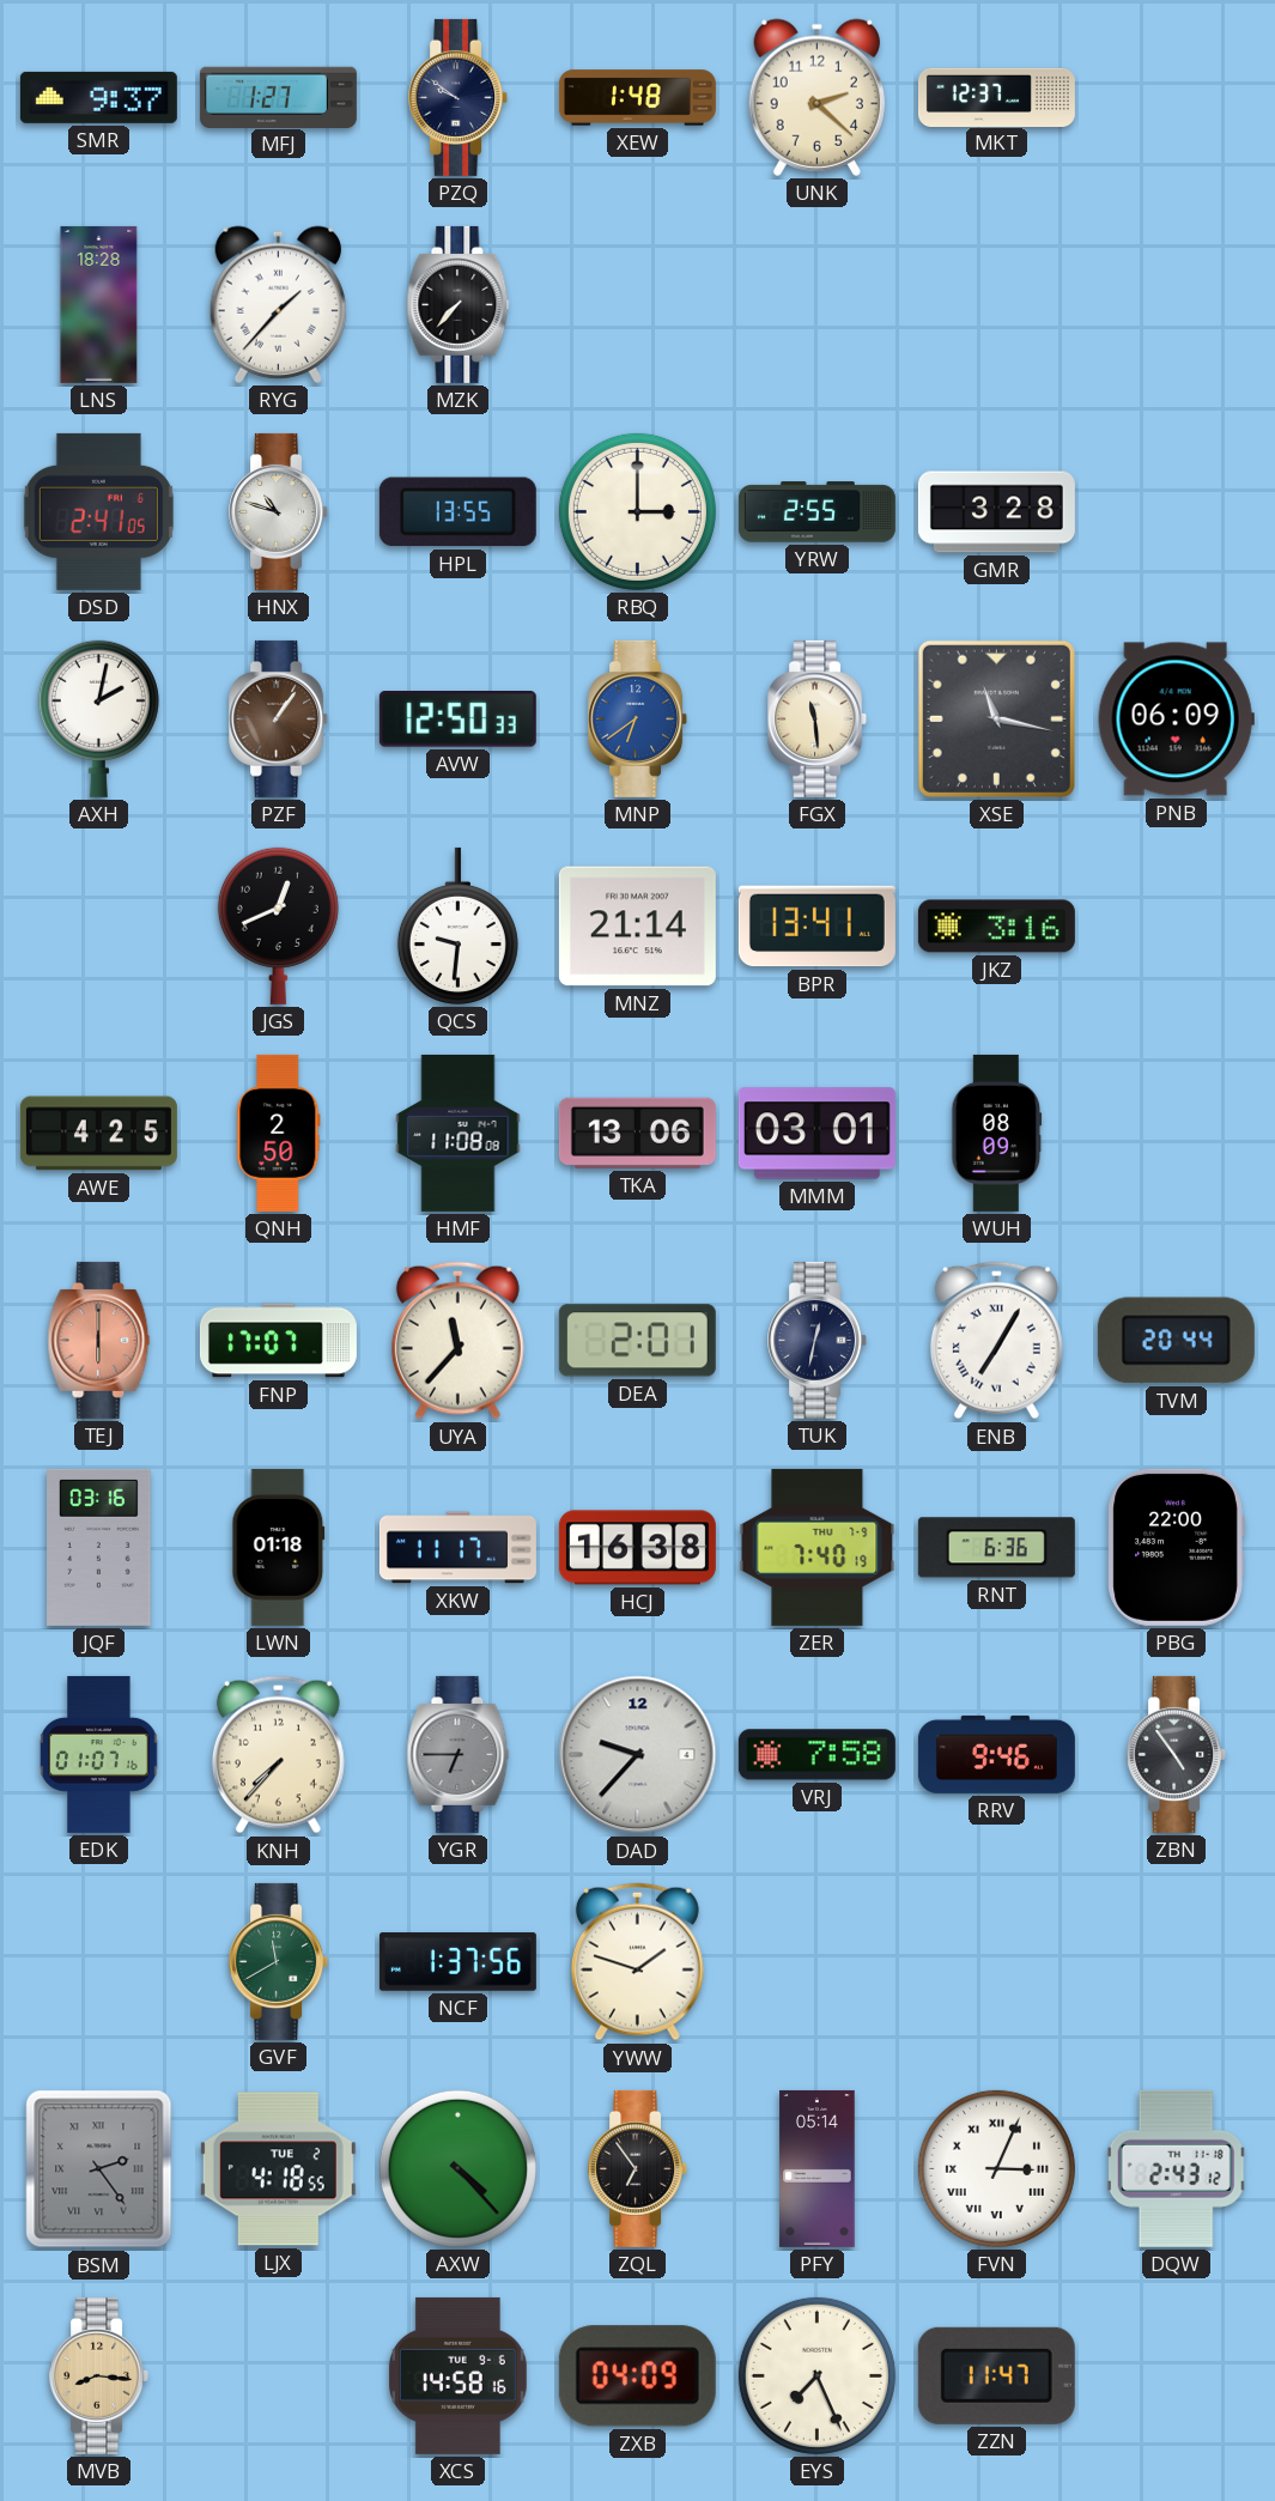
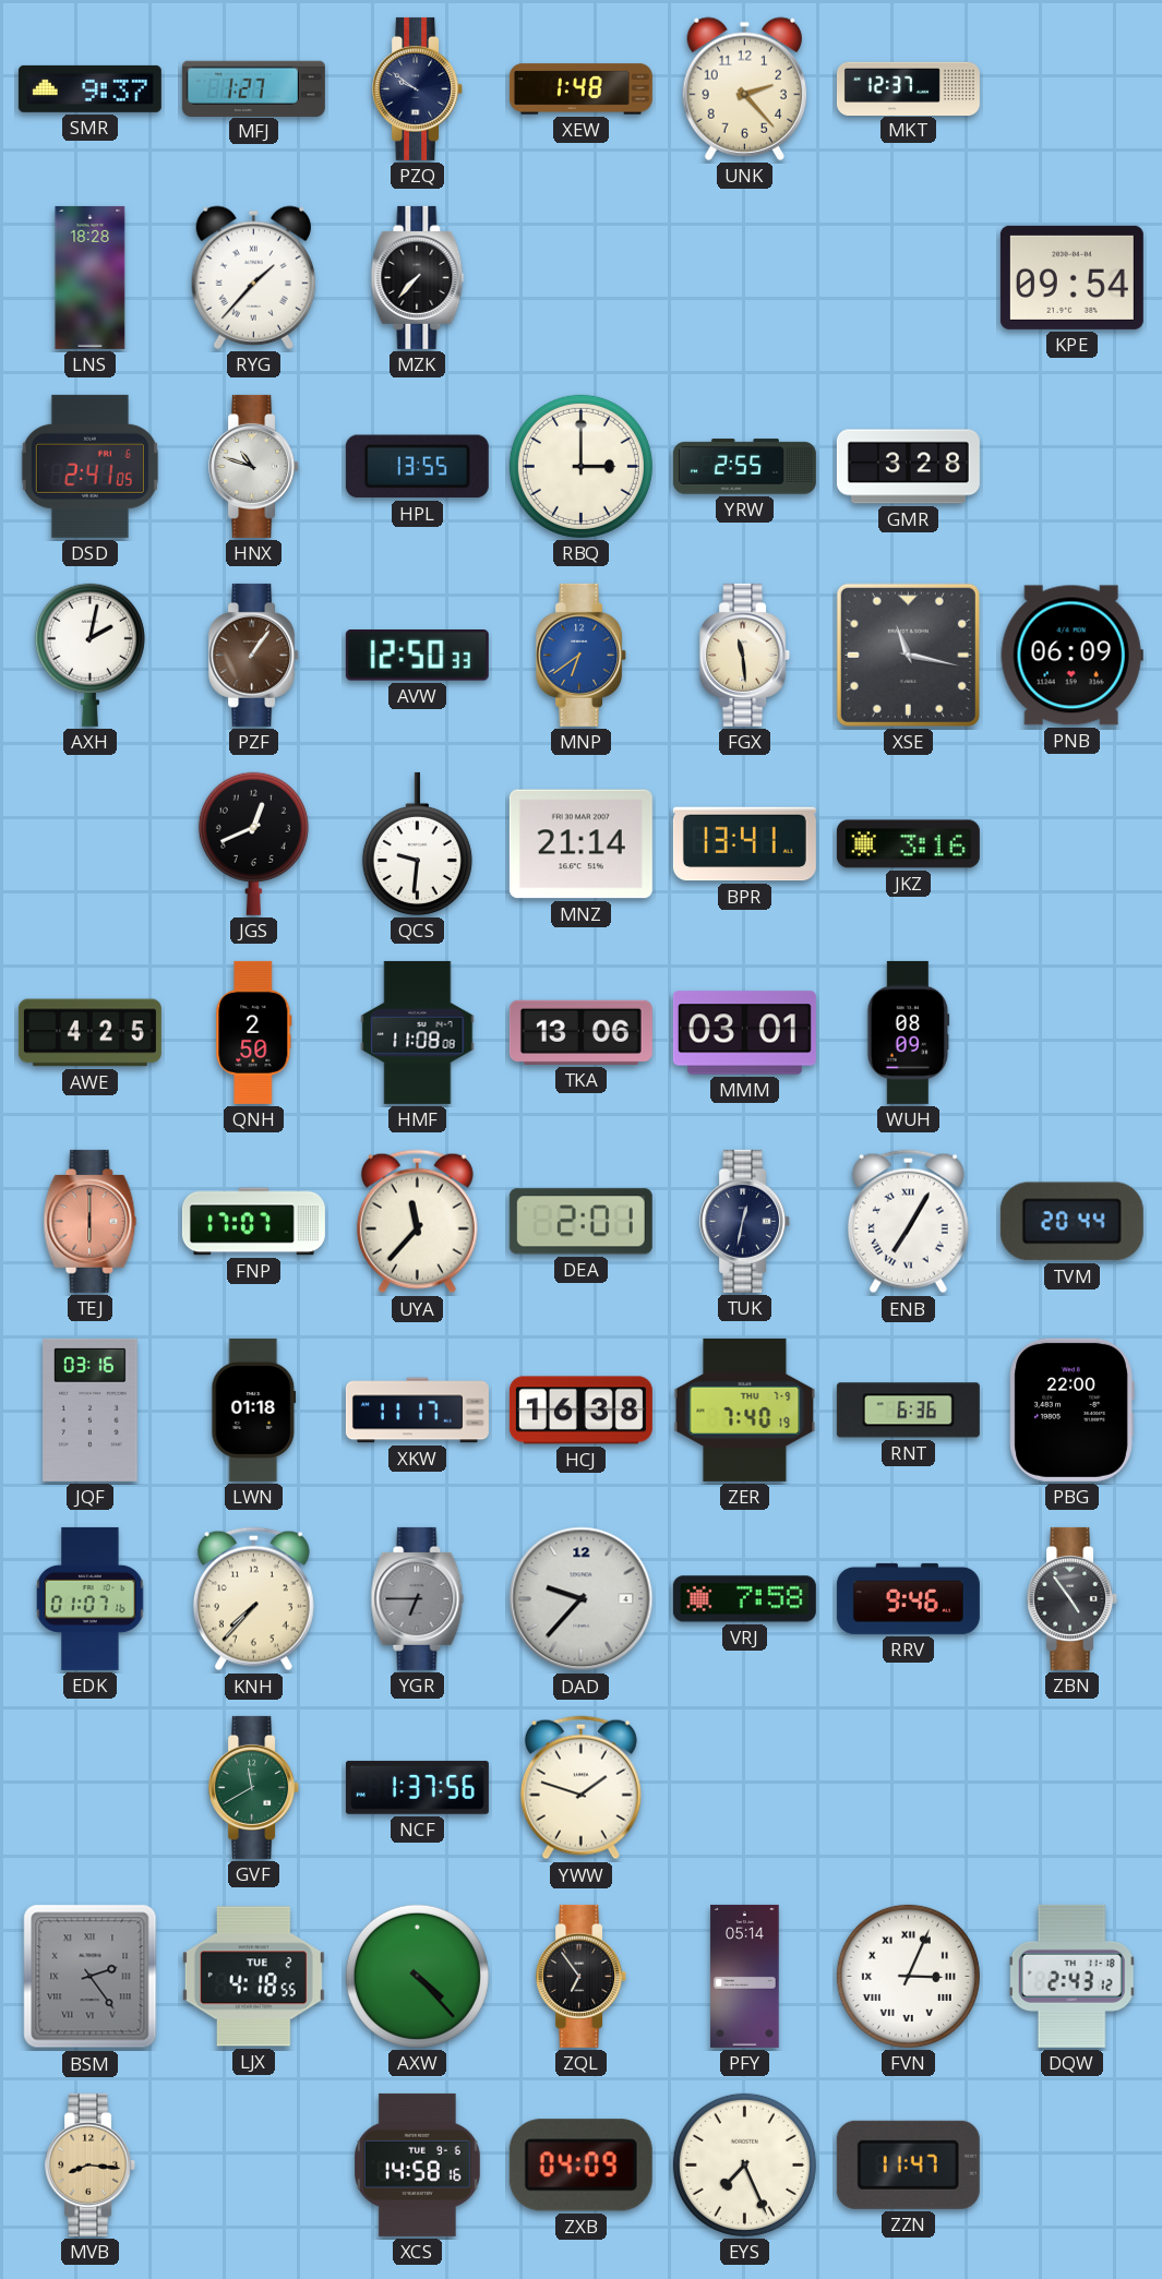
UNK: 2:22 -> 2:23 (744, 88)
KPE: none -> 09:54 (1071, 277)
